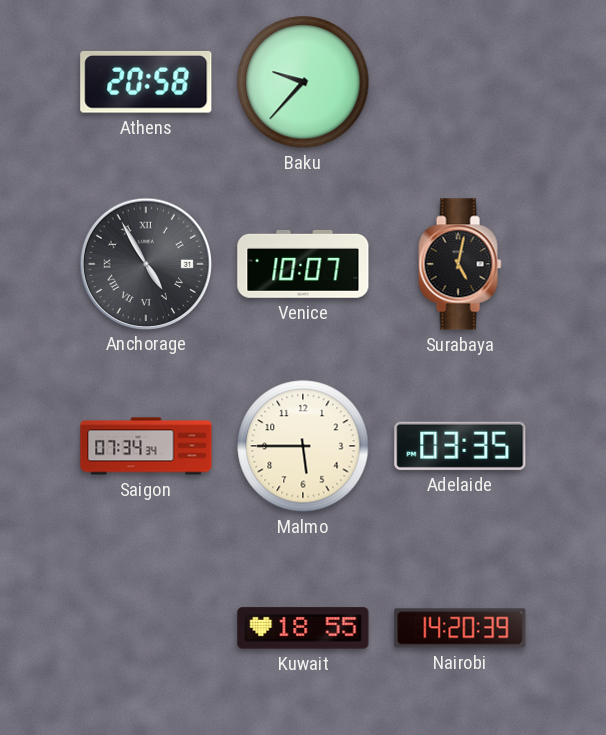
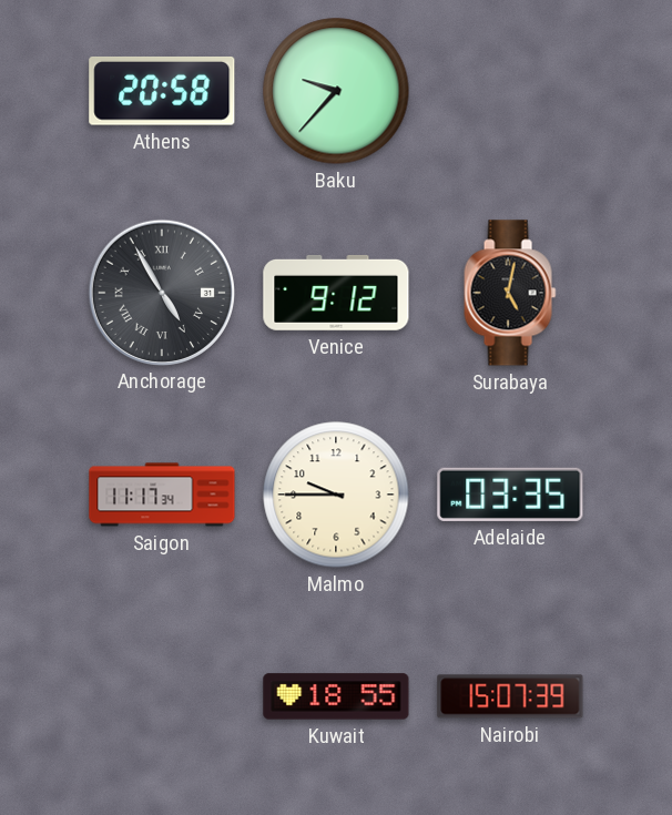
Venice: 10:07 -> 9:12 (336, 293)
Saigon: 07:34 -> 11:17 (162, 495)
Malmo: 5:45 -> 9:45 (336, 495)
Nairobi: 14:20 -> 15:07 (510, 696)
